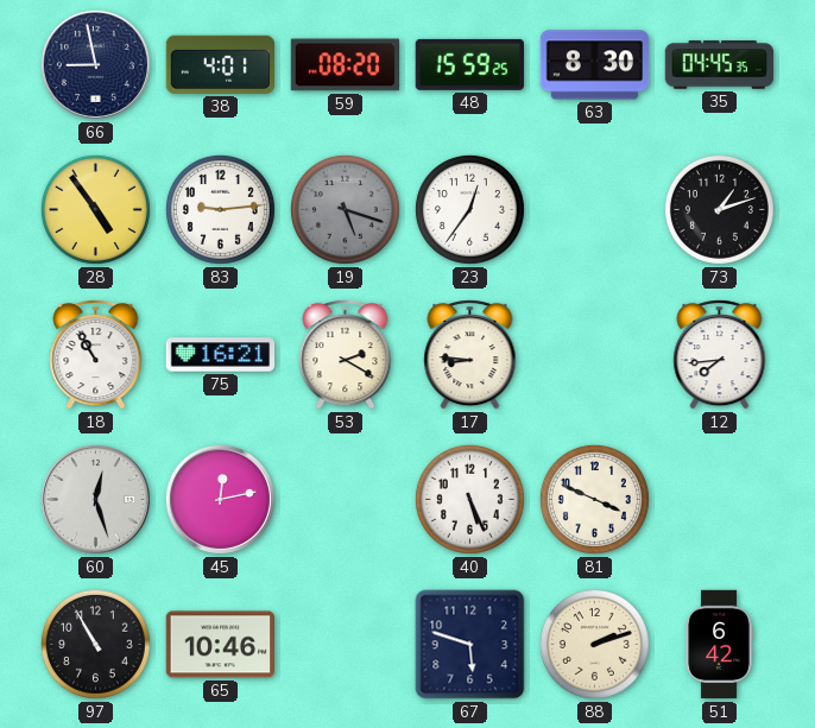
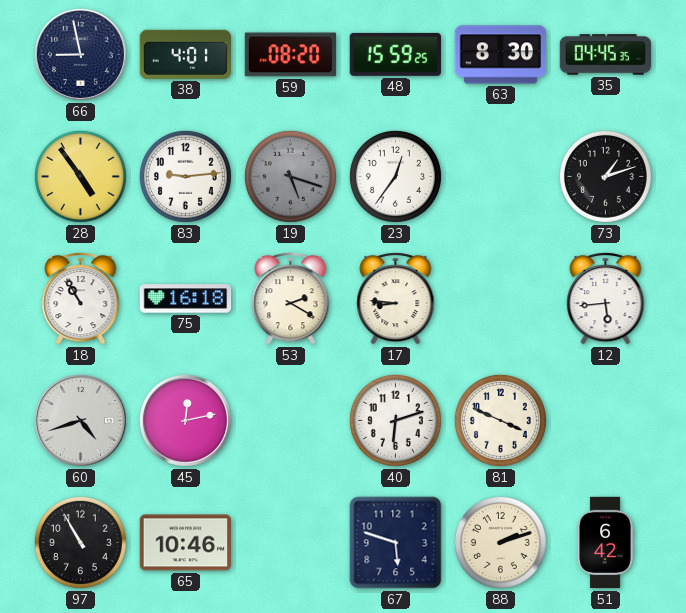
75: 16:21 -> 16:18 (186, 299)
12: 7:44 -> 5:44 (606, 299)
60: 12:27 -> 4:42 (80, 420)
40: 5:26 -> 6:12 (395, 420)
